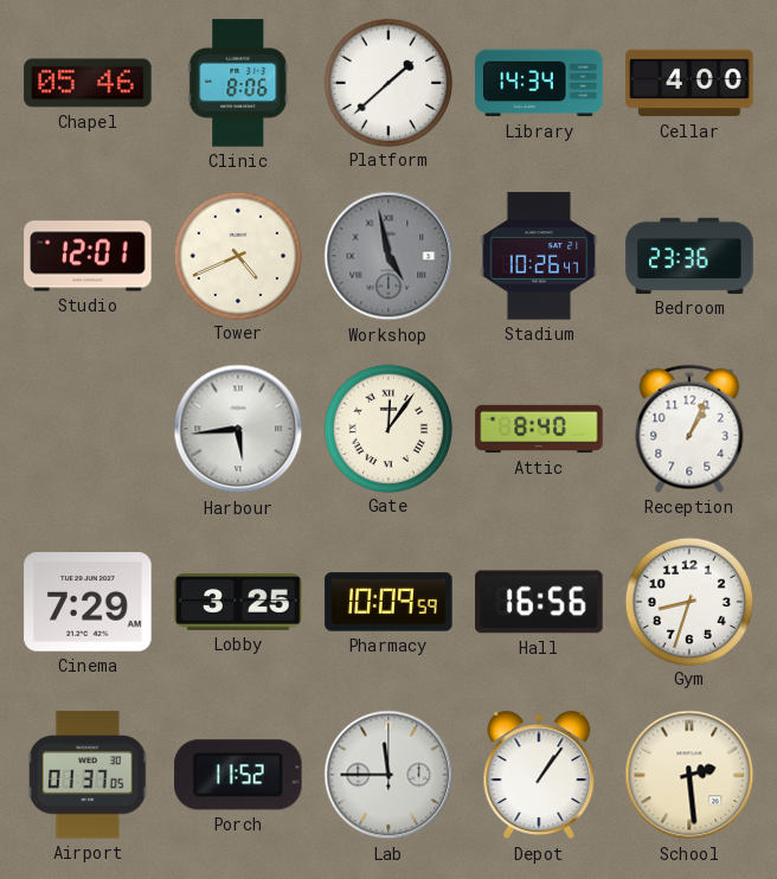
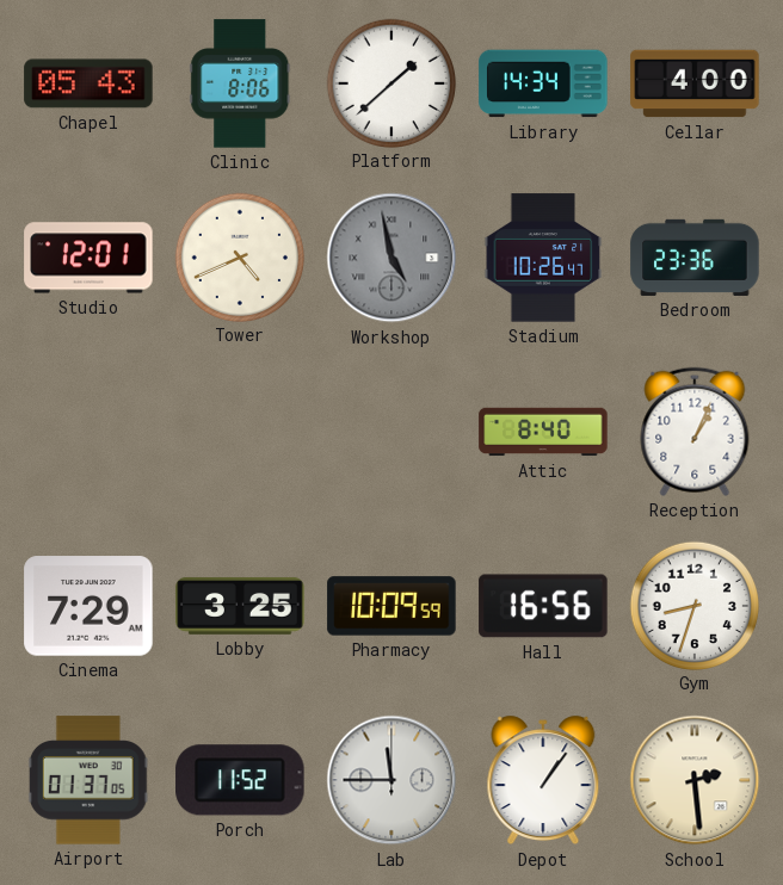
Chapel: 05:46 -> 05:43 (88, 83)
Harbour: 5:44 -> none (238, 429)
Gate: 12:06 -> none (387, 428)
